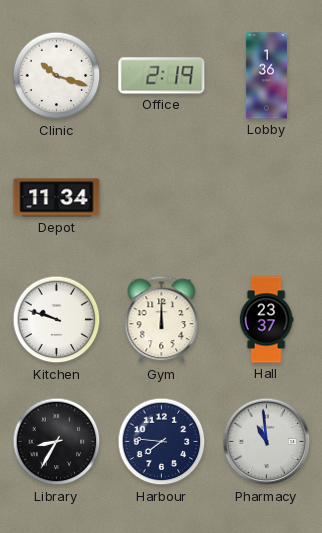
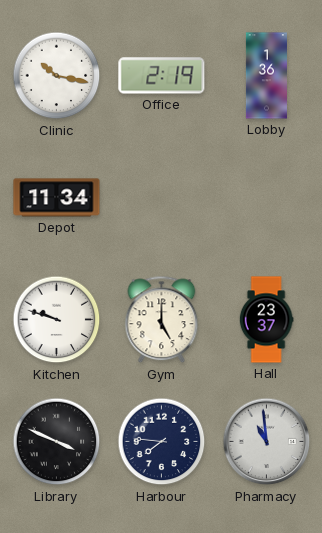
Clinic: 10:18 -> 10:17 (57, 76)
Gym: 12:00 -> 5:00 (162, 320)
Library: 8:35 -> 3:49 (57, 442)
